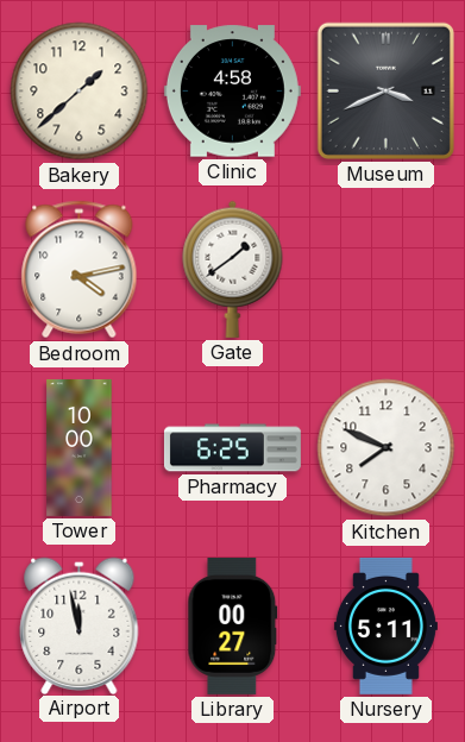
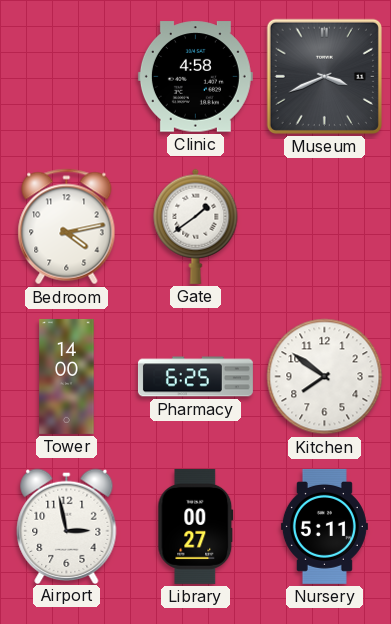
Bakery: 1:38 -> none (80, 92)
Tower: 10:00 -> 14:00 (67, 376)
Kitchen: 7:49 -> 7:51 (325, 377)
Airport: 11:58 -> 2:58 (67, 526)
